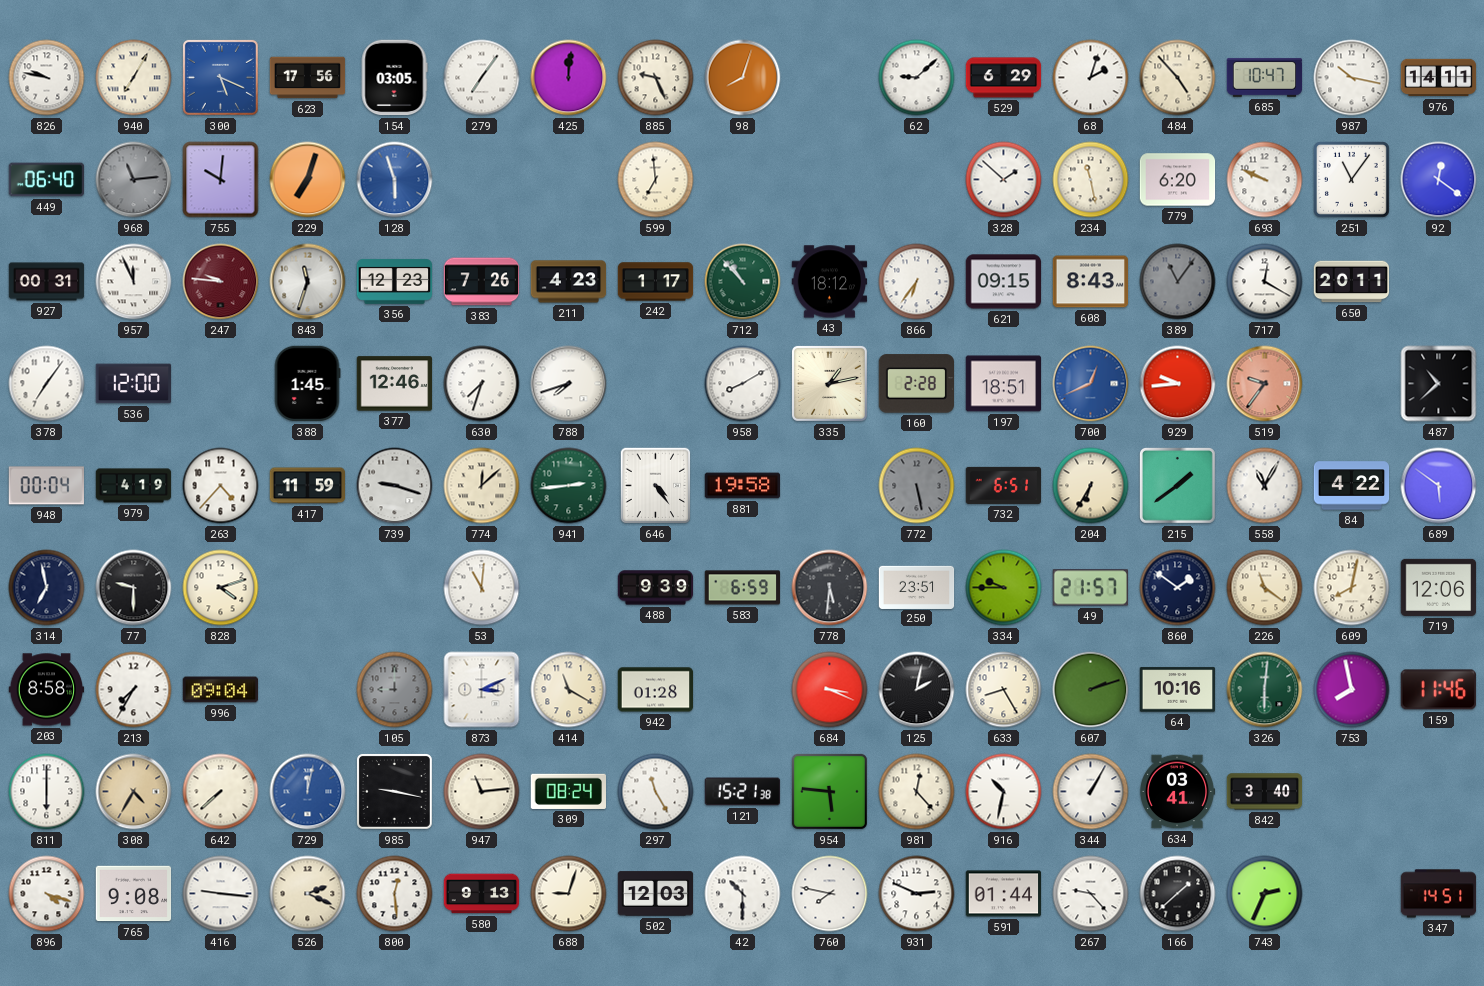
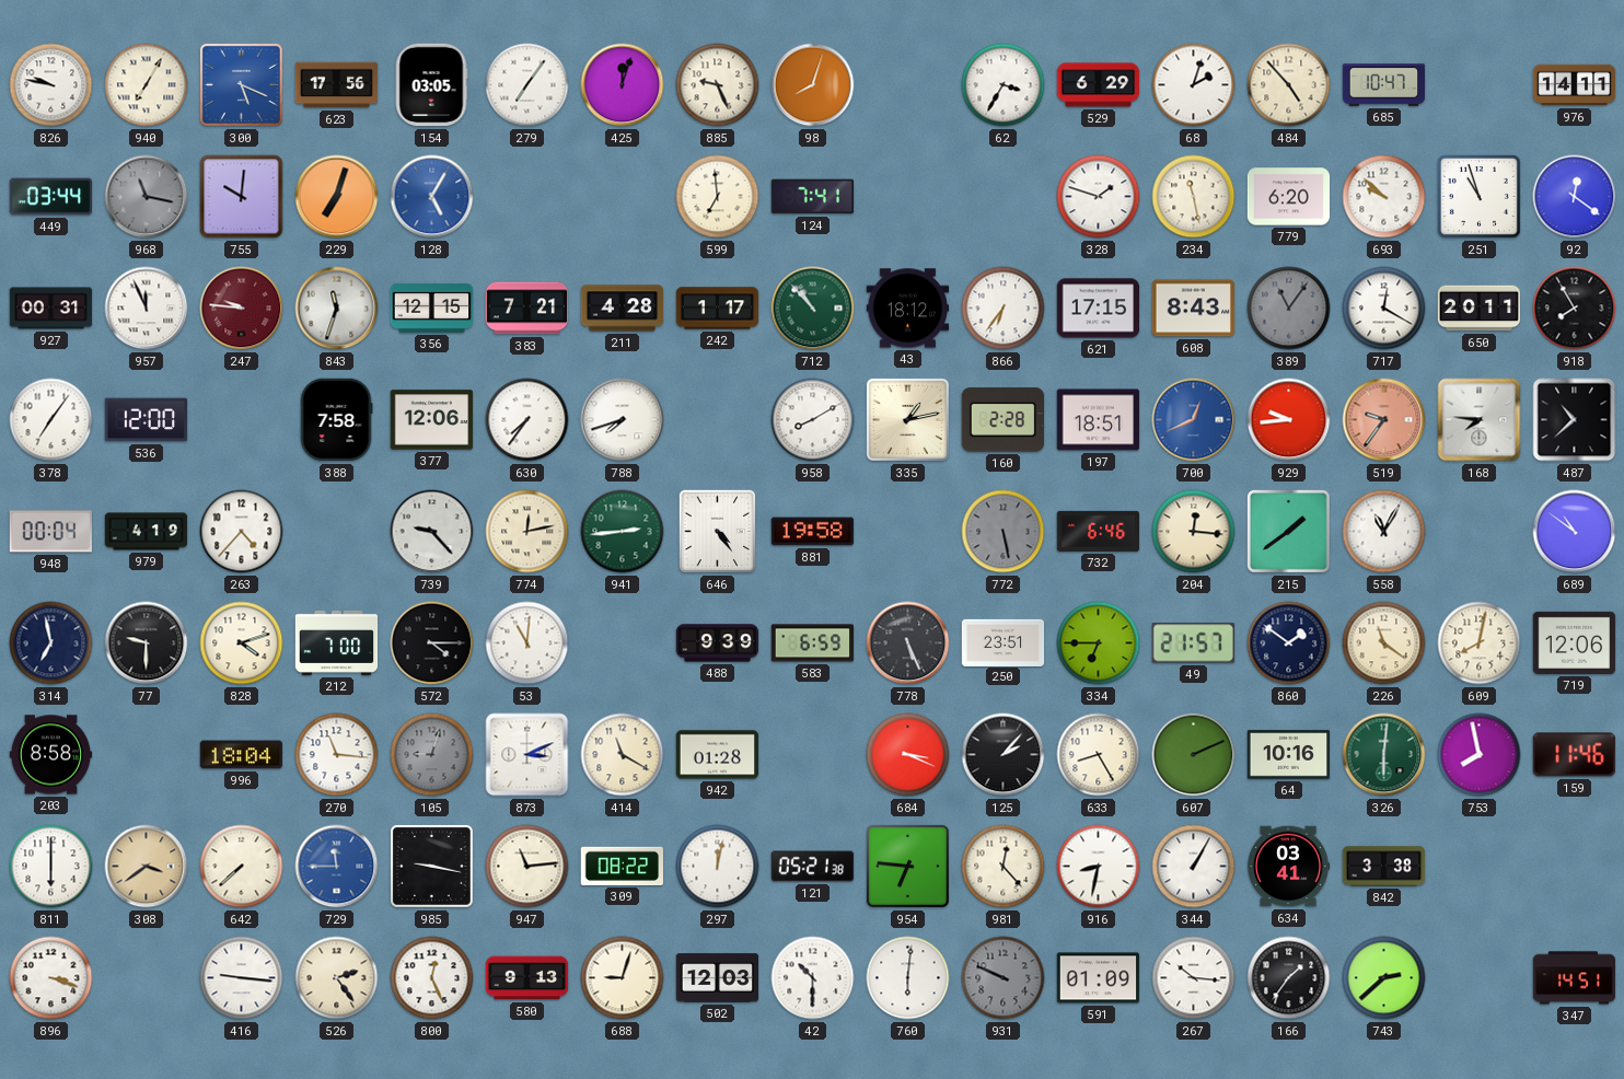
425: 12:01 -> 12:03 (623, 85)
62: 9:08 -> 3:35 (1004, 85)
987: 10:17 -> none (1352, 78)
449: 06:40 -> 03:44 (51, 197)
968: 11:14 -> 11:17 (147, 197)
128: 5:57 -> 5:05 (432, 197)
124: none -> 7:41 (813, 197)
328: 1:52 -> 1:48 (1099, 197)
693: 9:49 -> 9:52 (1384, 197)
251: 11:06 -> 10:57 (1478, 196)
356: 12:23 -> 12:15 (432, 308)
383: 7:26 -> 7:21 (527, 309)
211: 4:23 -> 4:28 (623, 309)
621: 09:15 -> 17:15 (1099, 309)
918: none -> 7:55 (1575, 309)
388: 1:45 -> 7:58 (336, 420)
377: 12:46 -> 12:06 (432, 420)
630: 7:33 -> 7:36 (527, 420)
168: none -> 7:46 (1480, 420)
417: 11:59 -> none (308, 486)
739: 9:18 -> 9:23 (432, 532)
774: 12:08 -> 12:13 (527, 532)
732: 6:51 -> 6:46 (1099, 531)
204: 6:35 -> 12:16 (1194, 532)
84: 4:22 -> none (1352, 486)
689: 5:51 -> 10:51 (1575, 532)
212: none -> 7:00 (337, 642)
572: none -> 4:15 (432, 643)
778: 5:31 -> 5:26 (908, 643)
334: 9:45 -> 6:45 (1099, 643)
213: 7:35 -> none (134, 690)
996: 09:04 -> 18:04 (242, 755)
270: none -> 11:16 (337, 755)
105: 9:00 -> 9:03 (432, 755)
125: 2:02 -> 2:07 (1004, 755)
607: 2:12 -> 2:11 (1194, 755)
308: 4:35 -> 3:39 (147, 867)
729: 12:02 -> 11:45 (337, 867)
309: 08:24 -> 08:22 (622, 866)
297: 11:25 -> 12:02 (718, 867)
121: 15:21 -> 05:21 (813, 867)
954: 5:46 -> 6:46 (907, 866)
916: 10:32 -> 8:32 (1099, 867)
842: 3:40 -> 3:38 (1384, 867)
896: 4:18 -> 3:18 (51, 978)
765: 9:08 -> none (134, 894)
526: 2:19 -> 2:24 (337, 978)
800: 12:29 -> 12:26 (432, 978)
760: 7:47 -> 6:01 (908, 978)
931: 2:49 -> 9:49 (1004, 978)
931 dial: white -> grey (1004, 978)
591: 01:44 -> 01:09 (1099, 978)
267: 9:23 -> 10:16 (1194, 978)
166: 1:38 -> 1:36 (1289, 978)
743: 2:34 -> 2:38 (1384, 978)
